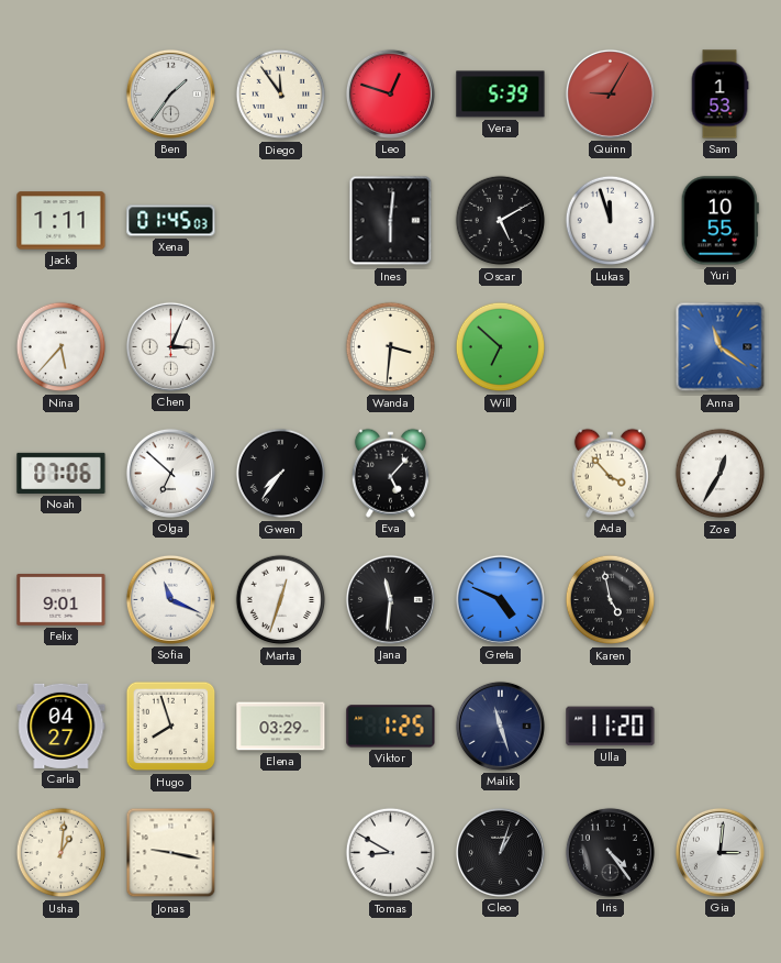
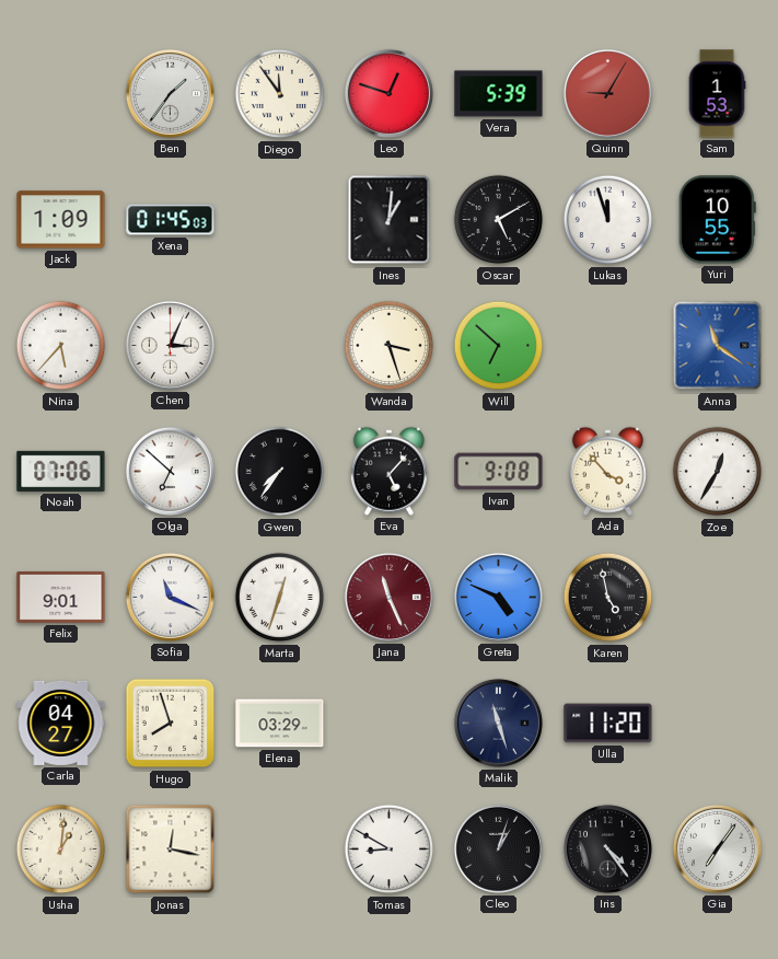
Jack: 1:11 -> 1:09 (61, 220)
Ines: 6:01 -> 1:01 (390, 220)
Wanda: 3:31 -> 3:27 (390, 346)
Ivan: none -> 9:08 (499, 472)
Jana: 11:31 -> 11:26 (388, 597)
Jana dial: black -> burgundy (388, 597)
Viktor: 1:25 -> none (391, 727)
Jonas: 9:17 -> 12:17 (171, 850)
Gia: 3:01 -> 7:06 (717, 848)
